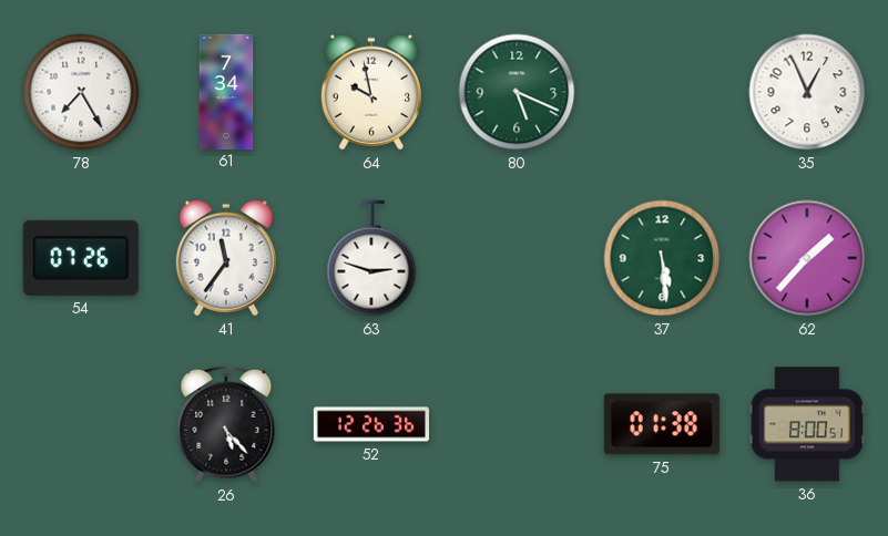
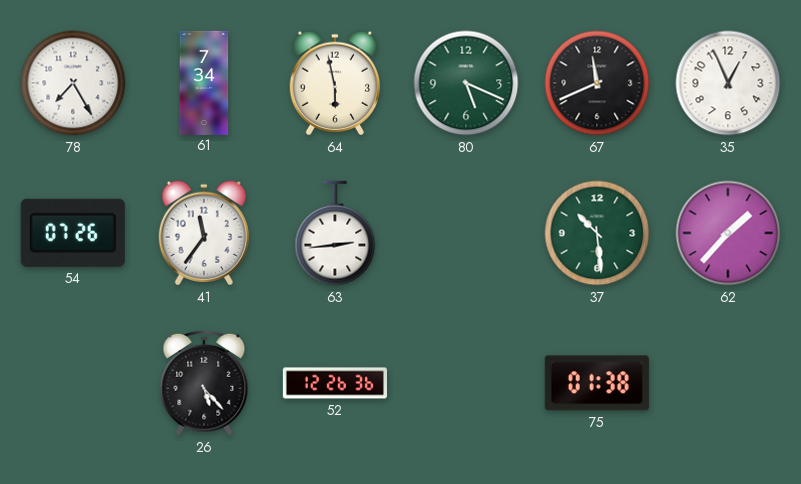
64: 9:58 -> 5:58 (334, 83)
67: none -> 11:41 (597, 83)
63: 2:48 -> 2:44 (335, 233)
37: 5:29 -> 10:29 (597, 233)
36: 8:00 -> none (807, 424)
